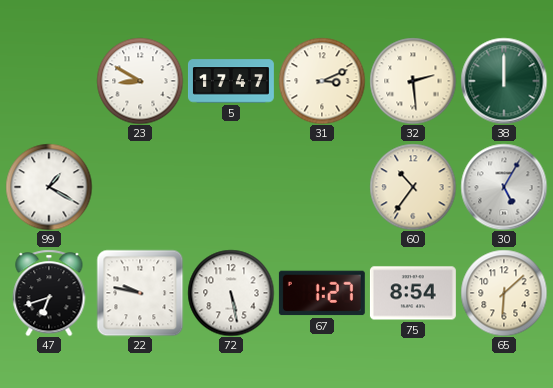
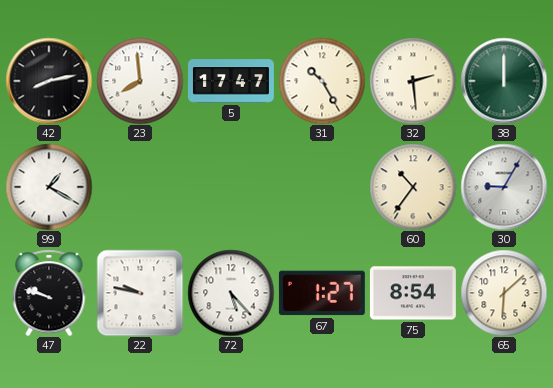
42: none -> 8:13 (49, 81)
23: 8:50 -> 7:59 (140, 81)
31: 3:11 -> 10:25 (322, 81)
30: 5:05 -> 9:05 (504, 187)
47: 6:42 -> 9:48 (49, 293)
72: 5:28 -> 5:23 (231, 293)
